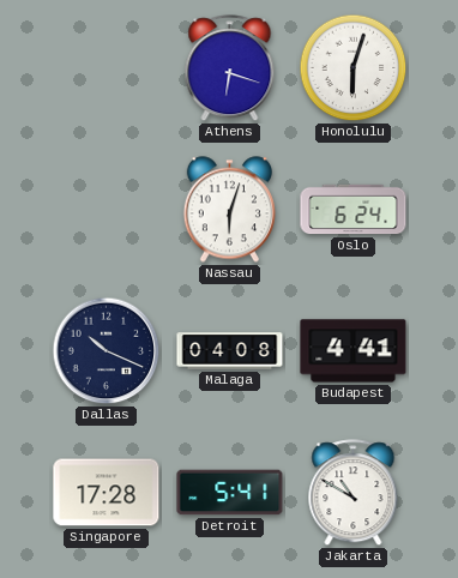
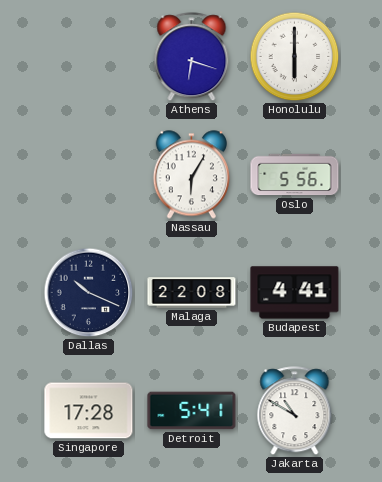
Honolulu: 6:03 -> 6:00 (295, 57)
Nassau: 6:03 -> 6:05 (191, 175)
Oslo: 6:24 -> 5:56 (295, 175)
Malaga: 04:08 -> 22:08 (192, 293)
